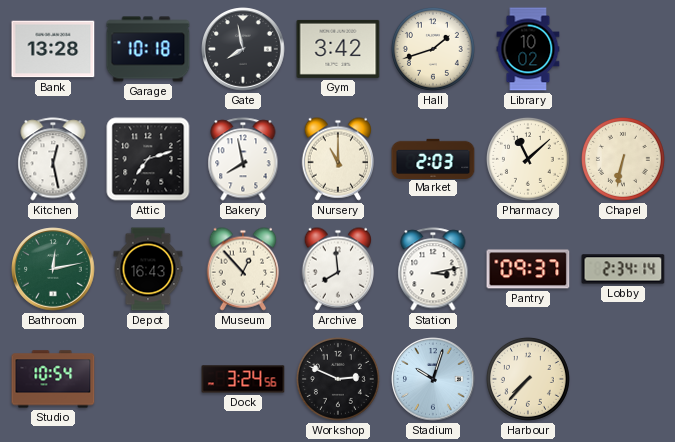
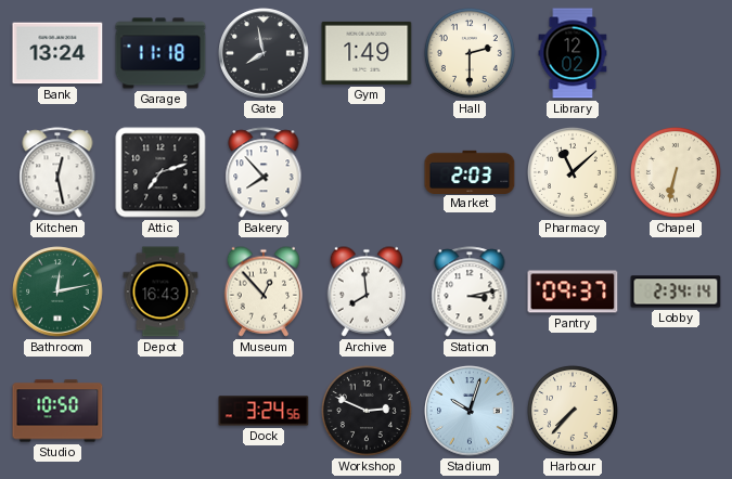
Bank: 13:28 -> 13:24 (57, 53)
Garage: 10:18 -> 11:18 (160, 53)
Gym: 3:42 -> 1:49 (367, 53)
Hall: 1:42 -> 2:30 (470, 53)
Library: 10:02 -> 12:02 (573, 53)
Bakery: 7:58 -> 7:53 (264, 172)
Nursery: 11:00 -> none (338, 159)
Studio: 10:54 -> 10:50 (57, 411)
